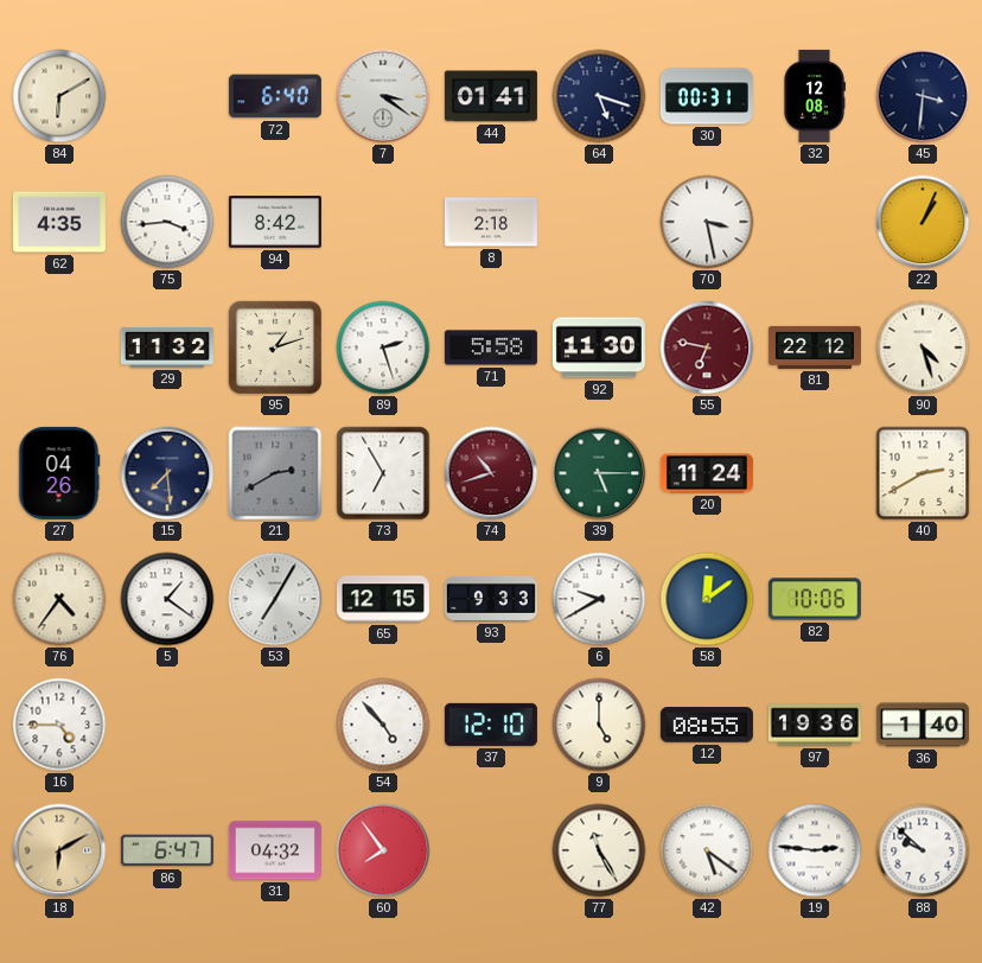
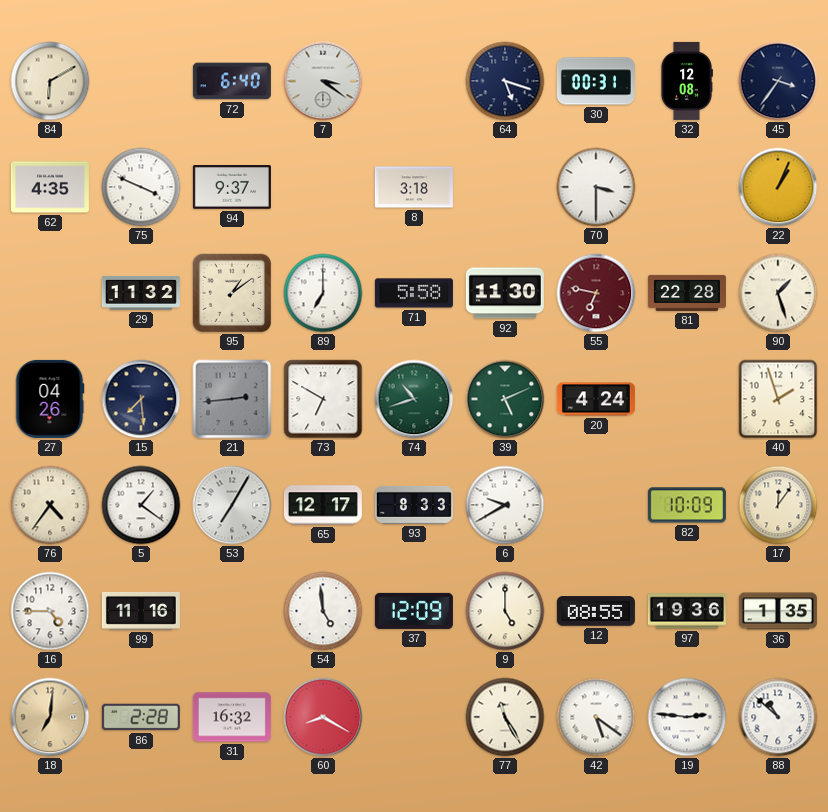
44: 01:41 -> none (491, 96)
45: 3:31 -> 3:36 (778, 81)
75: 3:44 -> 3:49 (141, 187)
94: 8:42 -> 9:37 (232, 188)
8: 2:18 -> 3:18 (414, 187)
70: 3:28 -> 3:30 (596, 187)
95: 1:12 -> 1:09 (232, 293)
89: 2:27 -> 7:00 (323, 293)
81: 22:12 -> 22:28 (687, 293)
90: 4:27 -> 1:27 (778, 293)
21: 2:40 -> 2:44 (232, 399)
73: 6:55 -> 6:50 (323, 399)
74 dial: burgundy -> green (414, 399)
39: 5:15 -> 5:11 (505, 399)
20: 11:24 -> 4:24 (596, 399)
40: 2:40 -> 1:57 (778, 399)
65: 12:15 -> 12:17 (323, 505)
93: 9:33 -> 8:33 (414, 505)
58: 12:09 -> none (707, 599)
82: 10:06 -> 10:09 (687, 505)
17: none -> 12:06 (778, 505)
99: none -> 11:16 (141, 611)
54: 4:53 -> 4:59 (323, 611)
37: 12:10 -> 12:09 (414, 611)
36: 1:40 -> 1:35 (778, 611)
18: 6:10 -> 7:01 (50, 717)
86: 6:47 -> 2:28 (141, 717)
31: 04:32 -> 16:32 (232, 717)
60: 7:54 -> 8:20 (323, 717)
88: 9:52 -> 10:52 (778, 717)
